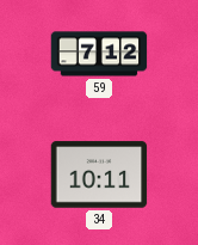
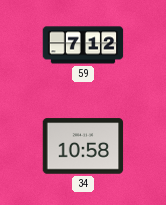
34: 10:11 -> 10:58 (83, 146)
